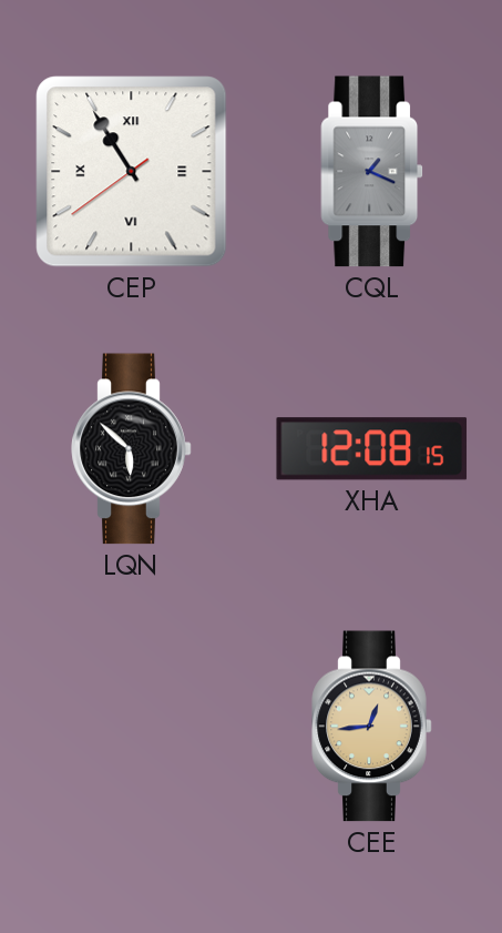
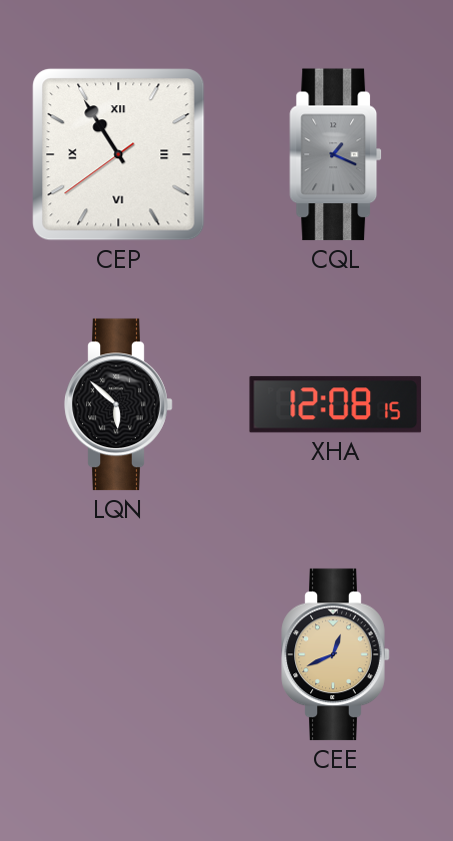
CEE: 12:44 -> 12:41 (336, 655)
